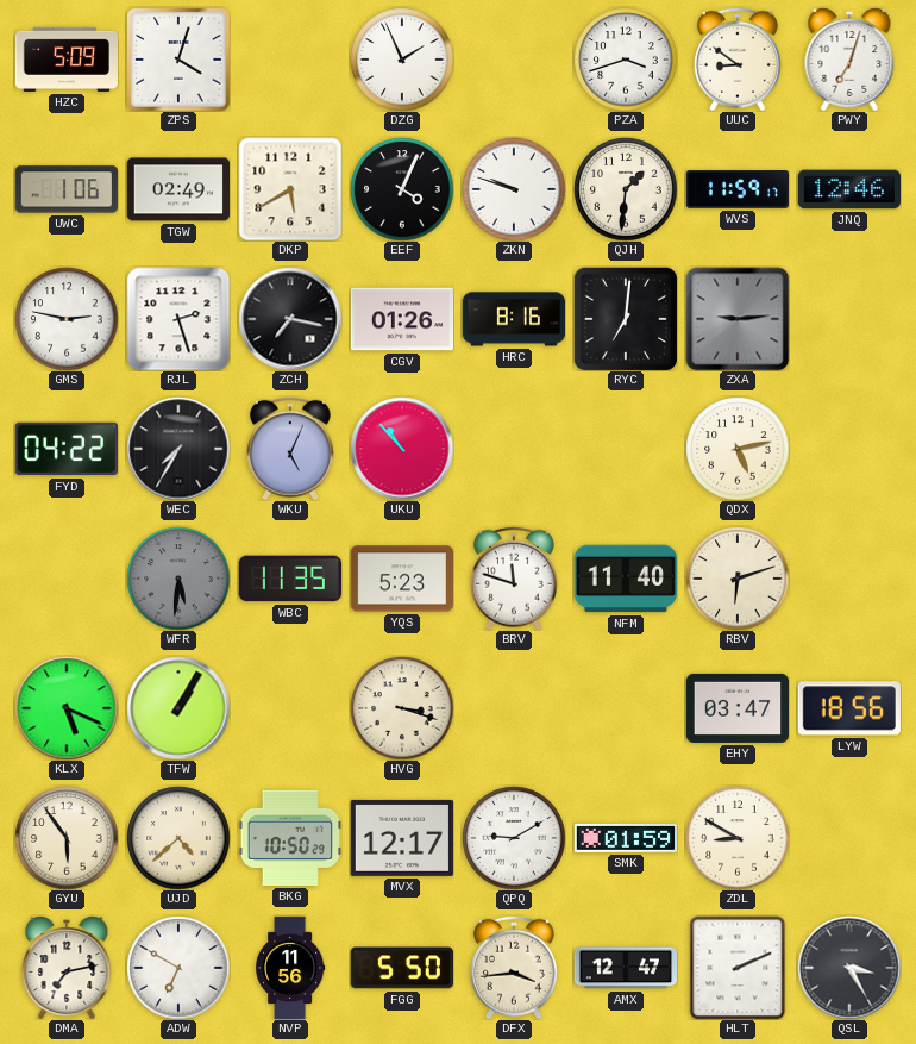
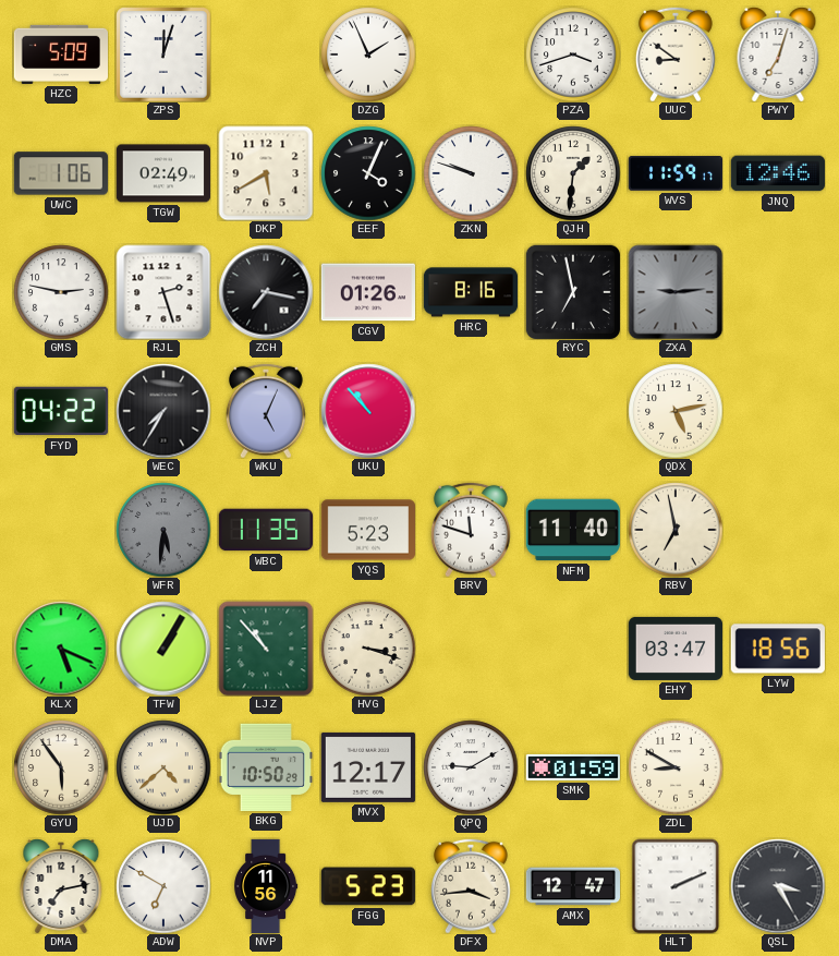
ZPS: 4:03 -> 12:03 (163, 55)
RYC: 7:01 -> 6:58 (572, 291)
RBV: 6:12 -> 6:58 (676, 530)
LJZ: none -> 10:53 (266, 649)
FGG: 5:50 -> 5:23 (368, 886)
